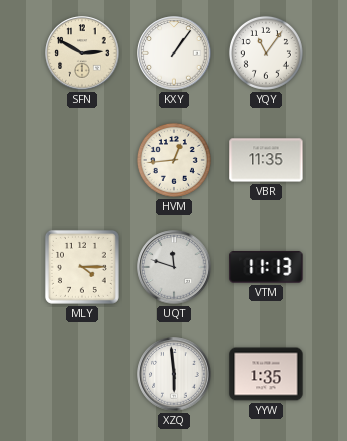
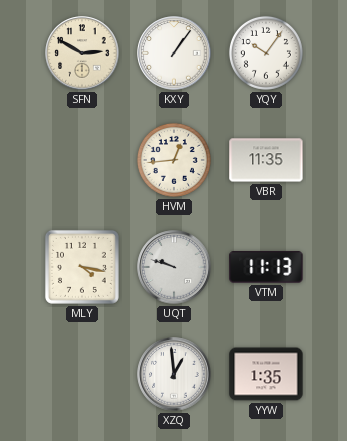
YQY: 11:06 -> 10:06 (266, 53)
MLY: 4:15 -> 4:17 (82, 267)
UQT: 11:48 -> 9:48 (174, 267)
XZQ: 5:59 -> 12:59 (174, 374)
